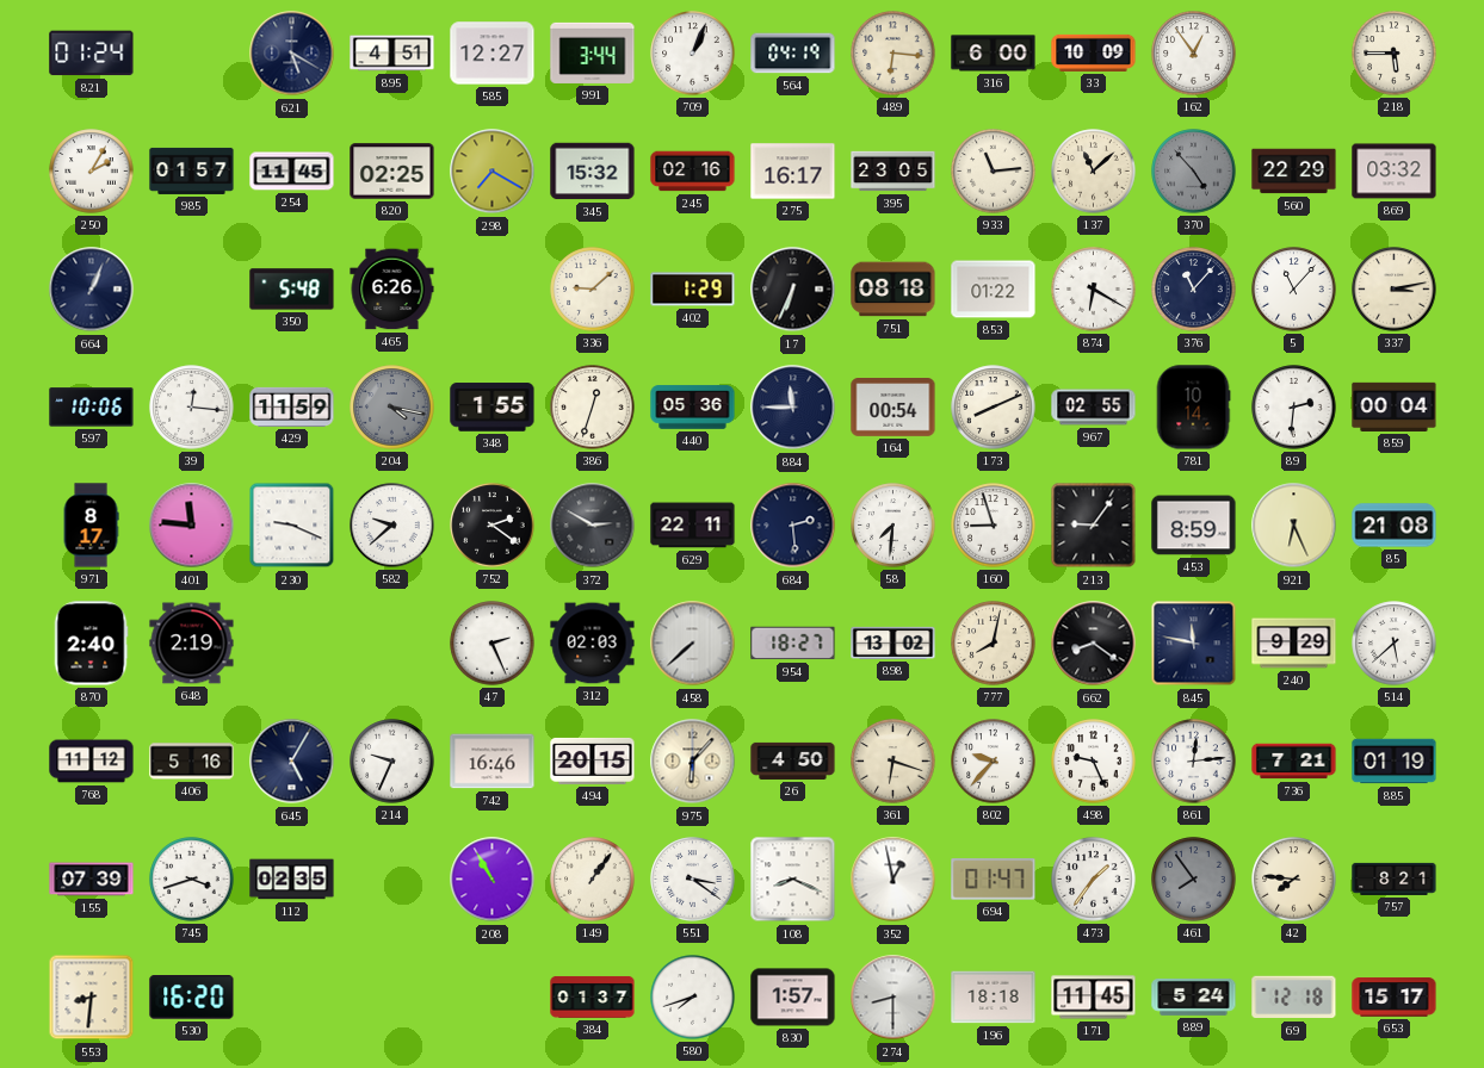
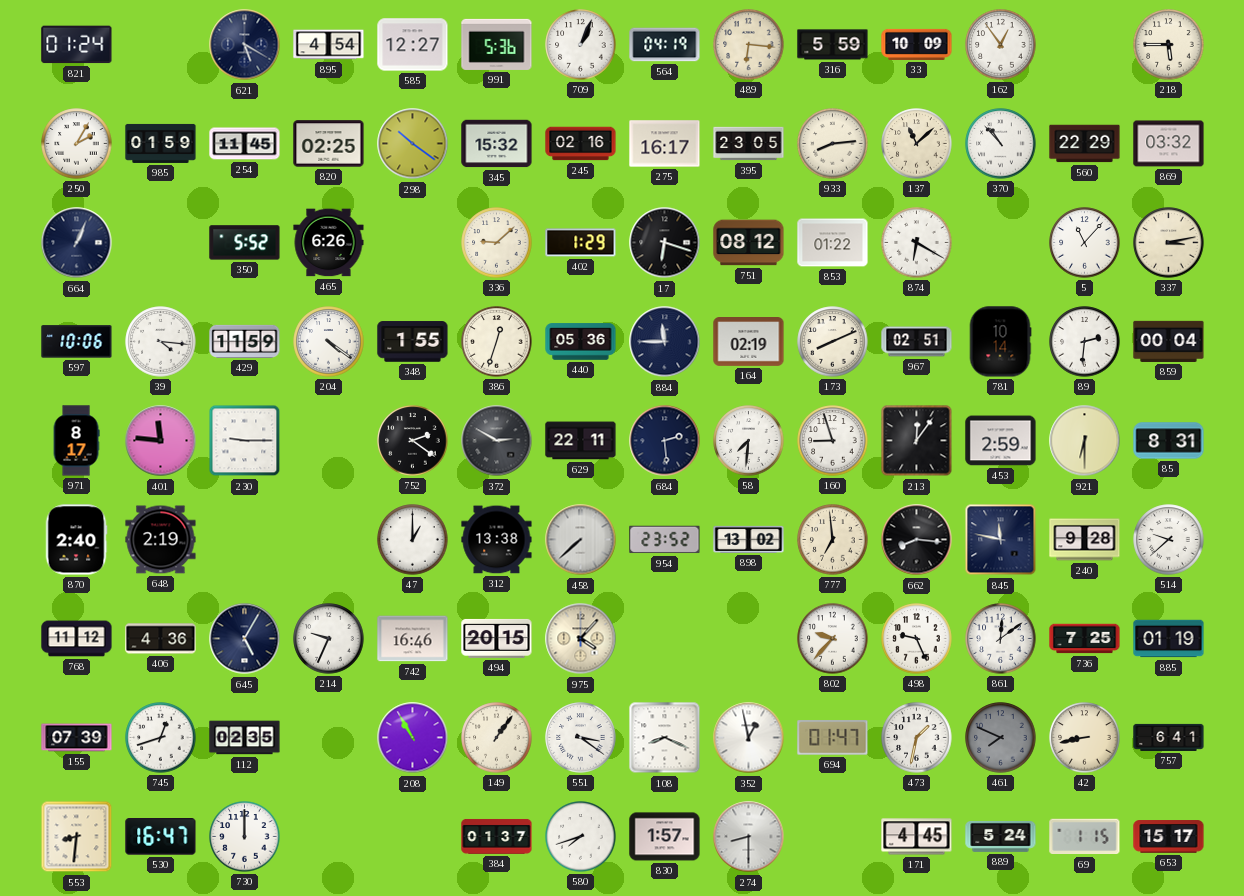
895: 4:51 -> 4:54 (329, 45)
991: 3:44 -> 5:36 (497, 44)
316: 6:00 -> 5:59 (833, 45)
985: 01:57 -> 01:59 (161, 143)
298: 7:20 -> 10:21 (413, 144)
933: 11:14 -> 8:14 (833, 144)
370: 4:53 -> 10:53 (1001, 144)
370 dial: grey -> white (1001, 144)
350: 5:48 -> 5:52 (245, 243)
17: 6:34 -> 6:18 (665, 243)
751: 08:18 -> 08:12 (749, 243)
376: 11:07 -> none (1194, 290)
39: 12:16 -> 4:16 (161, 342)
204: 4:17 -> 4:21 (329, 342)
204 dial: grey -> white (329, 342)
164: 00:54 -> 02:19 (749, 342)
967: 02:55 -> 02:51 (917, 342)
230: 9:19 -> 9:15 (245, 441)
582: 9:38 -> none (392, 526)
213: 9:06 -> 12:06 (917, 441)
453: 8:59 -> 2:59 (1001, 441)
921: 6:26 -> 6:30 (1085, 441)
85: 21:08 -> 8:31 (1169, 441)
47: 2:26 -> 1:00 (413, 540)
312: 02:03 -> 13:38 (497, 540)
954: 18:27 -> 23:52 (665, 540)
777: 8:02 -> 6:59 (833, 540)
662: 8:21 -> 8:16 (917, 540)
240: 9:29 -> 9:28 (1085, 540)
514: 5:38 -> 9:38 (1169, 540)
406: 5:16 -> 4:36 (161, 639)
975: 6:07 -> 4:07 (581, 639)
26: 4:50 -> none (793, 760)
361: 6:18 -> none (894, 762)
861: 12:14 -> 12:09 (1001, 639)
736: 7:21 -> 7:25 (1085, 639)
745: 3:42 -> 12:42 (161, 738)
473: 1:36 -> 1:32 (917, 738)
461: 7:54 -> 7:49 (1001, 738)
42: 7:46 -> 8:43 (1085, 738)
757: 8:21 -> 6:41 (1169, 737)
530: 16:20 -> 16:47 (161, 837)
730: none -> 12:00 (245, 837)
196: 18:18 -> none (994, 998)
171: 11:45 -> 4:45 (917, 837)
69: 12:18 -> 1:15 (1085, 837)
